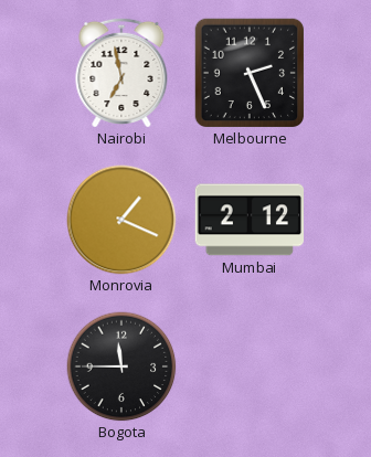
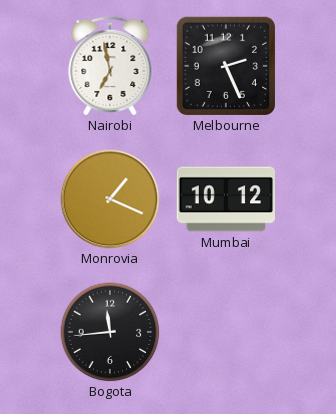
Mumbai: 2:12 -> 10:12 (225, 199)
Bogota: 11:45 -> 11:44 (110, 332)
